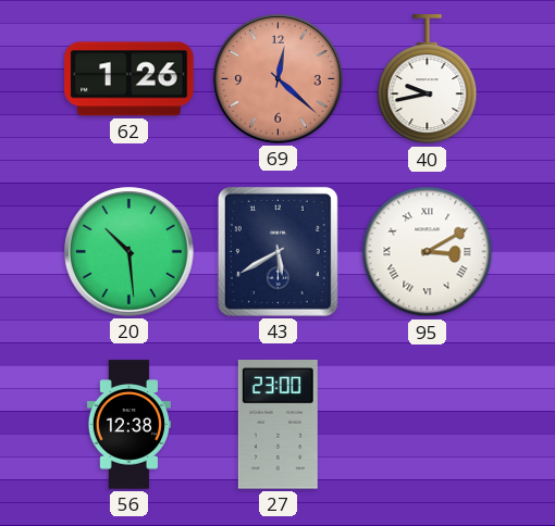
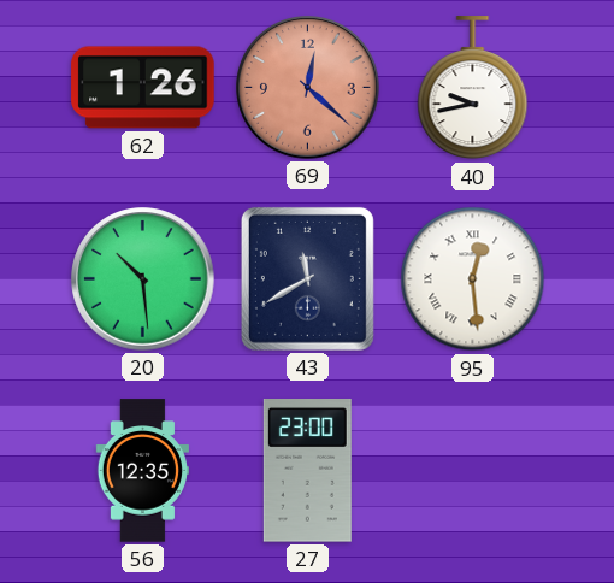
43: 5:40 -> 11:40 (307, 278)
95: 3:10 -> 12:29 (473, 279)
56: 12:38 -> 12:35 (142, 471)
